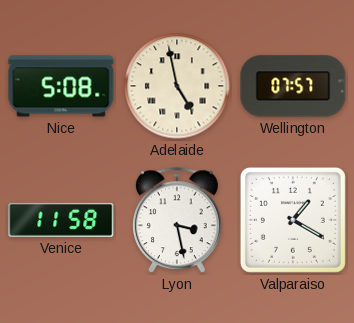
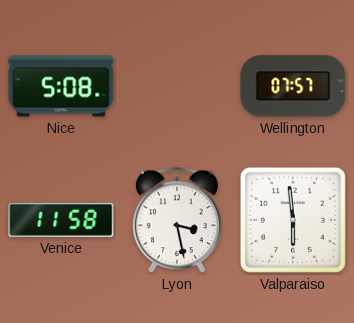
Adelaide: 4:58 -> none (177, 86)
Valparaiso: 1:20 -> 5:59 (293, 220)
